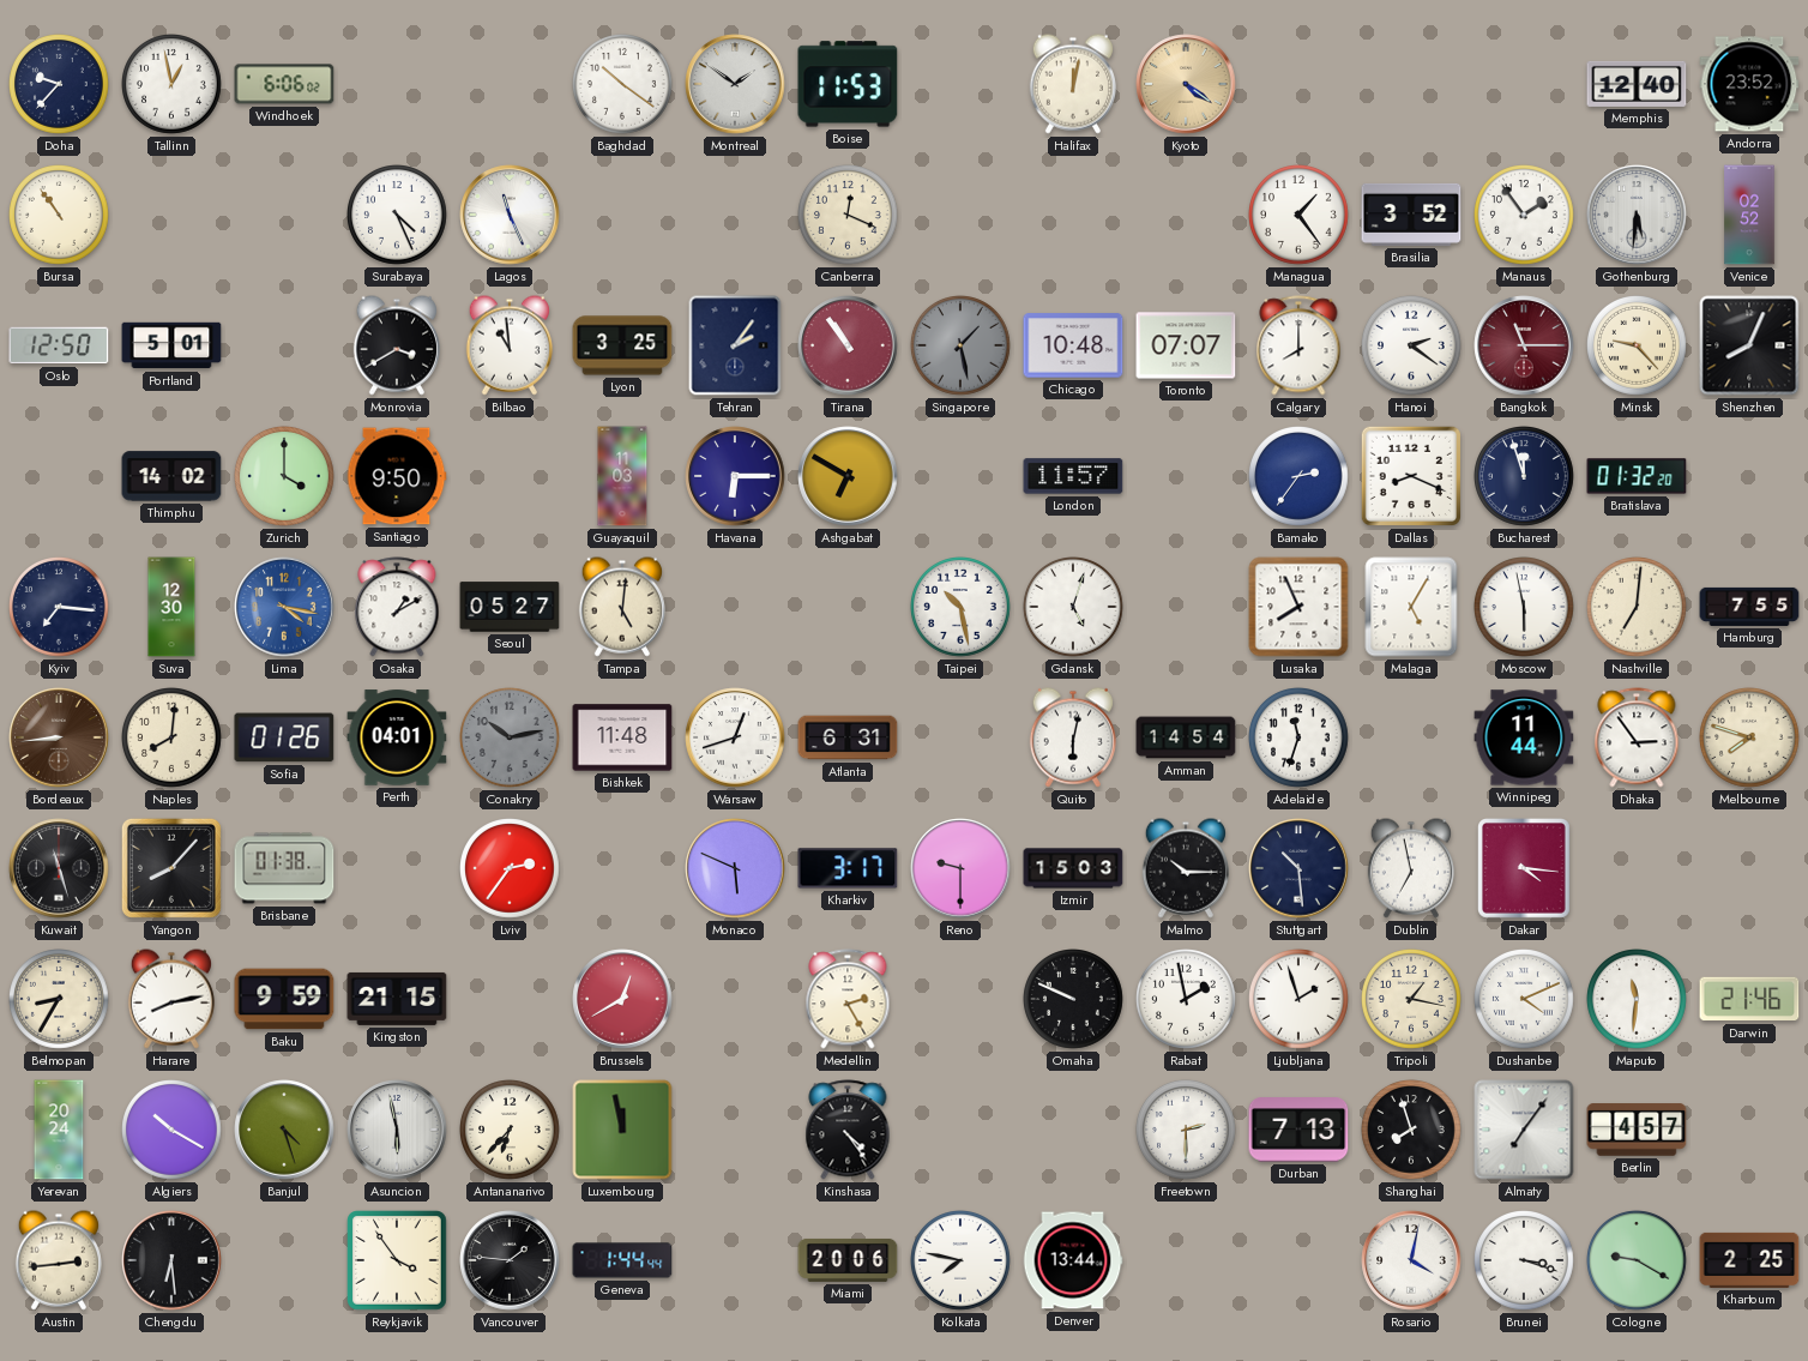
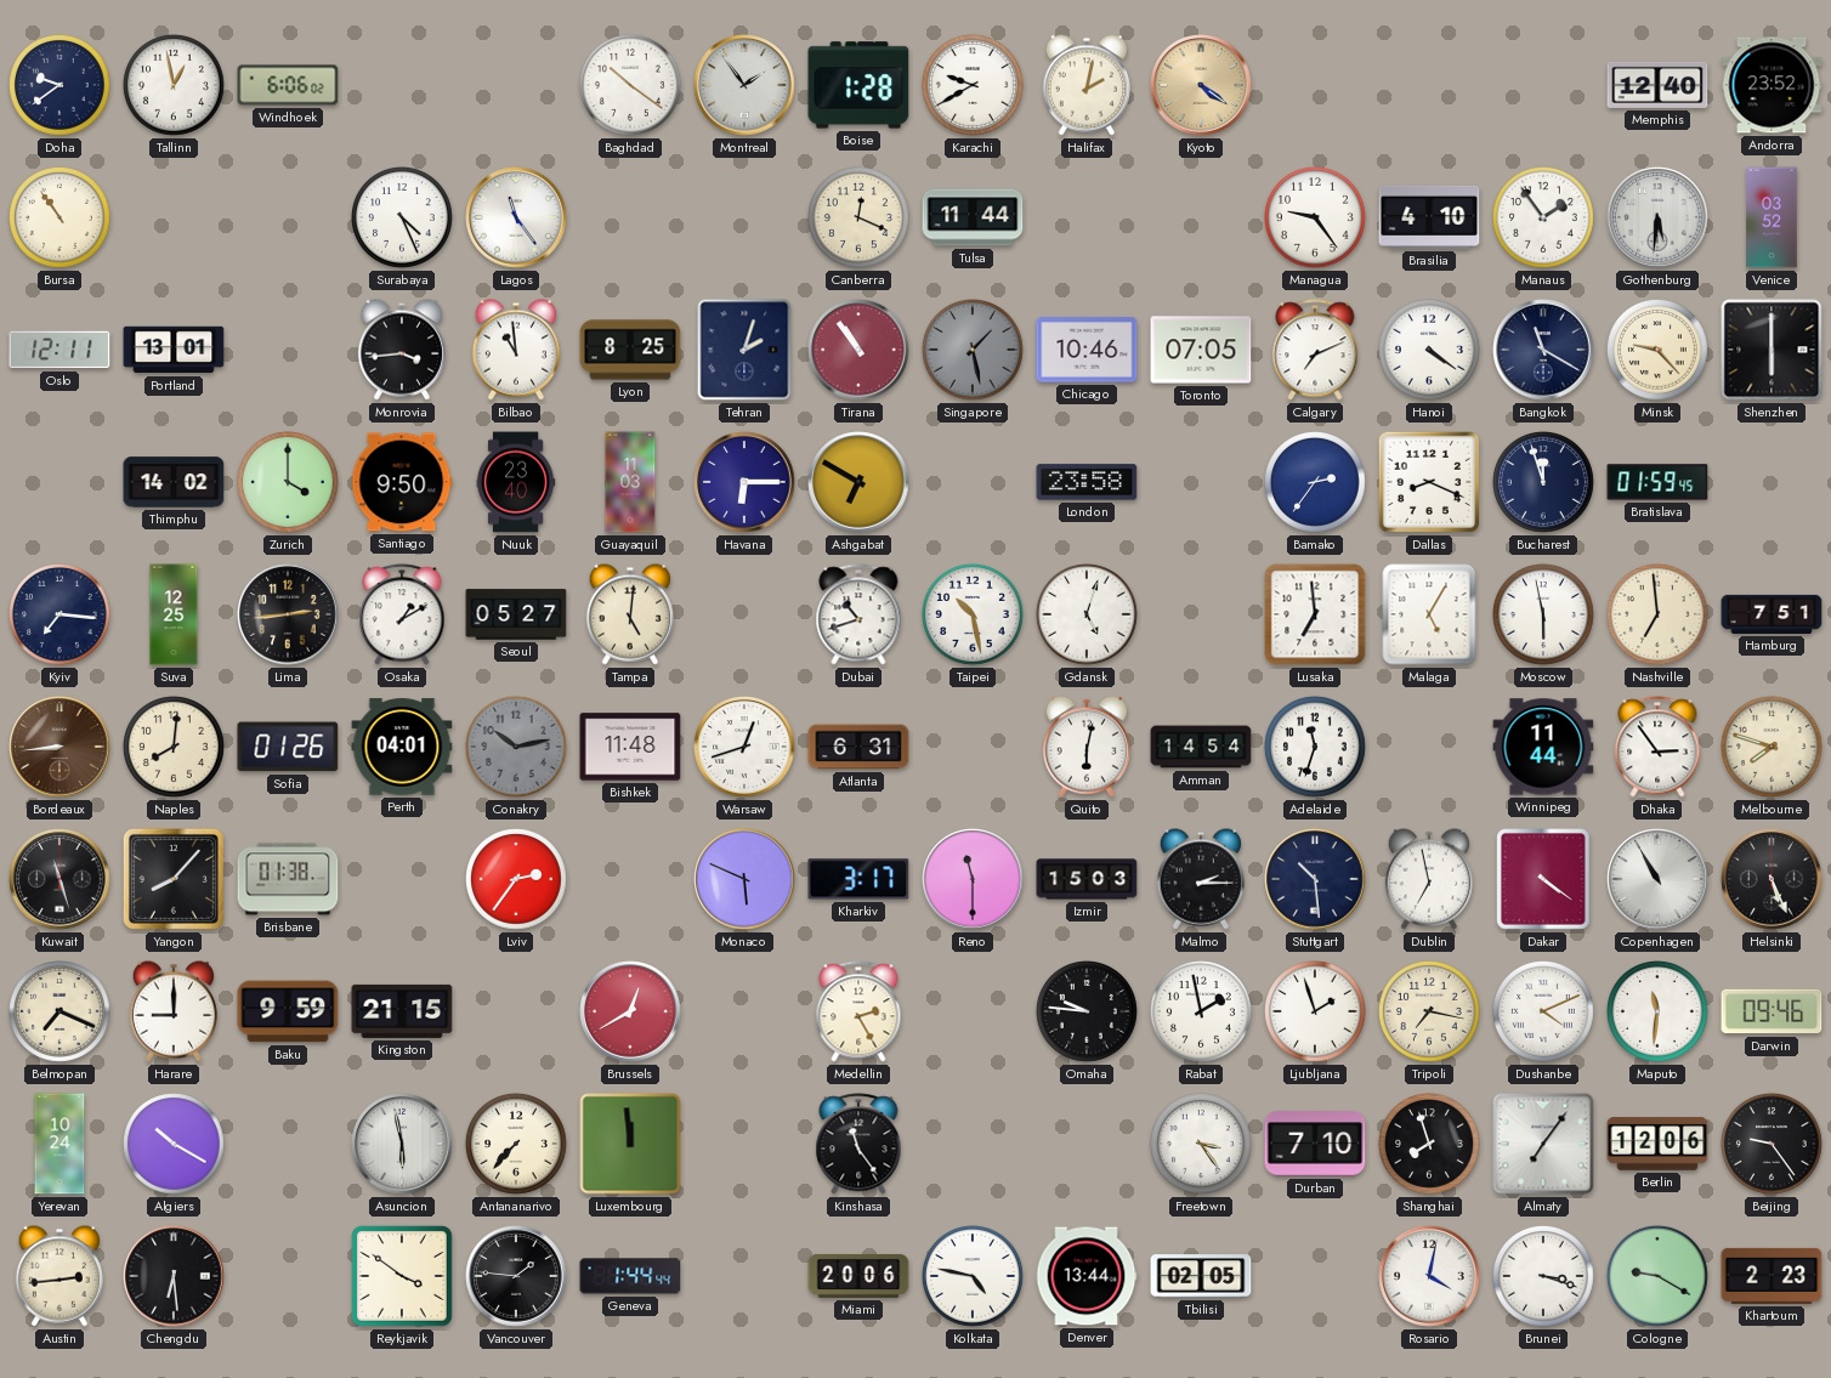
Doha: 9:37 -> 9:39 (61, 86)
Montreal: 1:51 -> 1:54 (744, 85)
Boise: 11:53 -> 1:28 (858, 85)
Karachi: none -> 9:40 (974, 86)
Halifax: 12:02 -> 2:02 (1087, 85)
Lagos: 11:26 -> 11:24 (516, 217)
Tulsa: none -> 11:44 (973, 217)
Managua: 1:24 -> 9:24 (1316, 219)
Brasilia: 3:52 -> 4:10 (1429, 217)
Venice: 02:52 -> 03:52 (1772, 217)
Oslo: 12:50 -> 12:11 (59, 350)
Portland: 5:01 -> 13:01 (174, 350)
Monrovia: 3:40 -> 3:44 (402, 350)
Lyon: 3:25 -> 8:25 (630, 350)
Tehran: 2:06 -> 2:03 (744, 350)
Chicago: 10:48 -> 10:46 (1087, 350)
Toronto: 07:07 -> 07:05 (1201, 350)
Calgary: 8:00 -> 7:11 (1315, 350)
Hanoi: 2:21 -> 4:21 (1430, 351)
Bangkok: 11:15 -> 11:20 (1543, 350)
Bangkok dial: burgundy -> navy (1543, 350)
Shenzhen: 8:04 -> 6:00 (1772, 350)
Nuuk: none -> 23:40 (516, 482)
London: 11:57 -> 23:58 (1087, 482)
Bratislava: 01:32 -> 01:59 (1657, 482)
Suva: 12:30 -> 12:25 (174, 614)
Lima: 4:17 -> 2:44 (288, 614)
Lima dial: blue -> black (288, 614)
Dubai: none -> 10:42 (858, 614)
Lusaka: 7:56 -> 6:59 (1315, 614)
Nashville: 7:01 -> 6:59 (1659, 616)
Hamburg: 7:55 -> 7:51 (1772, 614)
Reno: 9:30 -> 11:30 (973, 879)
Malmo: 10:15 -> 2:15 (1201, 879)
Dakar: 4:16 -> 4:21 (1544, 880)
Copenhagen: none -> 10:55 (1657, 879)
Helsinki: none -> 5:26 (1772, 879)
Belmopan: 8:35 -> 7:19 (61, 1013)
Harare: 8:13 -> 9:00 (174, 1011)
Omaha: 9:49 -> 9:46 (1088, 1013)
Tripoli: 1:17 -> 7:17 (1430, 1013)
Darwin: 21:46 -> 09:46 (1772, 1011)
Yerevan: 20:24 -> 10:24 (59, 1144)
Banjul: 4:27 -> none (284, 1130)
Antananarivo: 6:37 -> 7:37 (517, 1145)
Luxembourg: 11:58 -> 11:59 (630, 1144)
Kinshasa: 4:24 -> 11:24 (858, 1144)
Freetown: 2:30 -> 3:24 (1202, 1145)
Durban: 7:13 -> 7:10 (1315, 1144)
Berlin: 4:57 -> 12:06 (1657, 1144)
Beijing: none -> 9:24 (1773, 1145)
Reykjavik: 3:54 -> 3:51 (402, 1276)
Kolkata: 7:47 -> 4:47 (974, 1277)
Tbilisi: none -> 02:05 (1201, 1276)
Khartoum: 2:25 -> 2:23 (1772, 1276)
